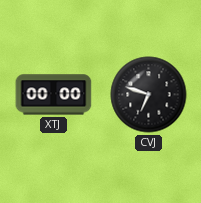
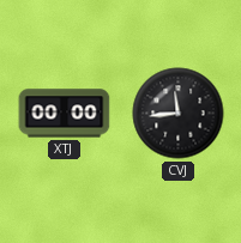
CVJ: 6:48 -> 11:44 (179, 114)
